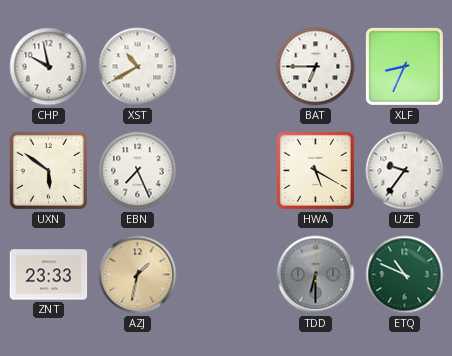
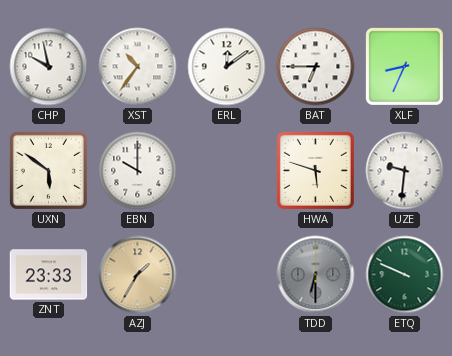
XST: 10:40 -> 10:36 (138, 67)
ERL: none -> 12:09 (227, 67)
EBN: 7:26 -> 10:00 (138, 171)
HWA: 5:20 -> 5:48 (315, 170)
UZE: 9:36 -> 9:31 (405, 171)
AZJ: 1:32 -> 1:35 (138, 275)
ETQ: 10:49 -> 9:49 (405, 275)
